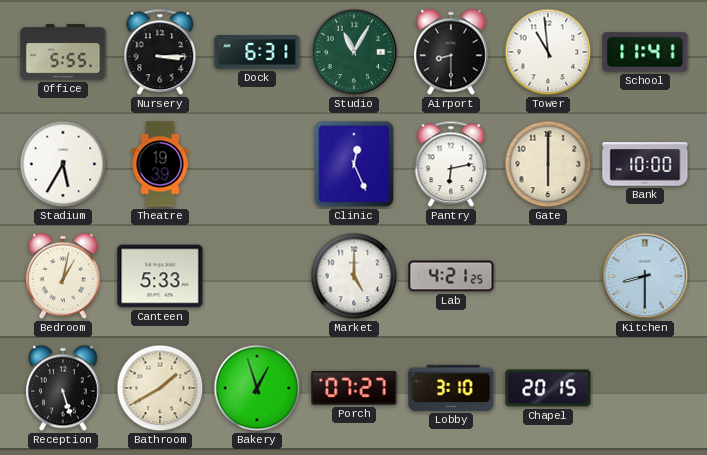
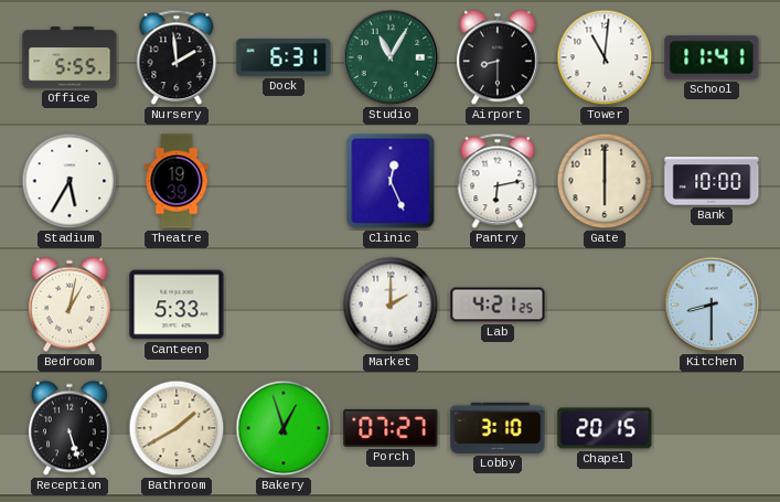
Nursery: 3:15 -> 1:59 (177, 57)
Tower: 10:59 -> 11:01 (605, 57)
Market: 5:00 -> 2:00 (391, 305)
